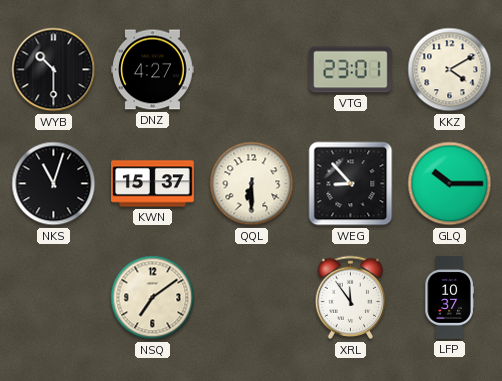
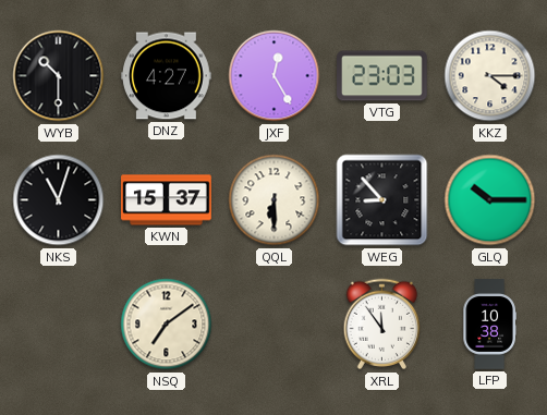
JXF: none -> 12:25 (275, 76)
VTG: 23:01 -> 23:03 (382, 76)
KKZ: 4:10 -> 4:15 (490, 76)
LFP: 10:37 -> 10:38 (489, 325)
